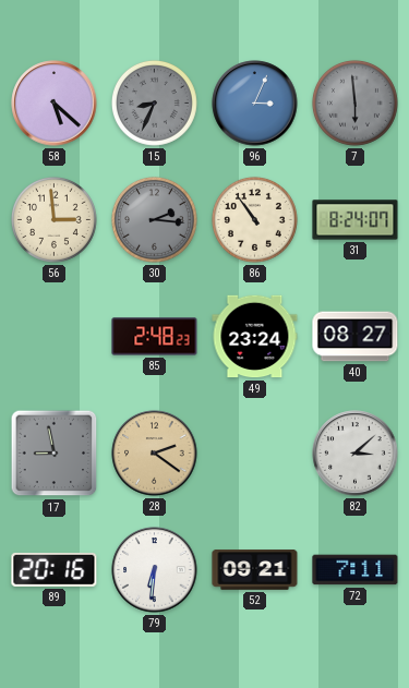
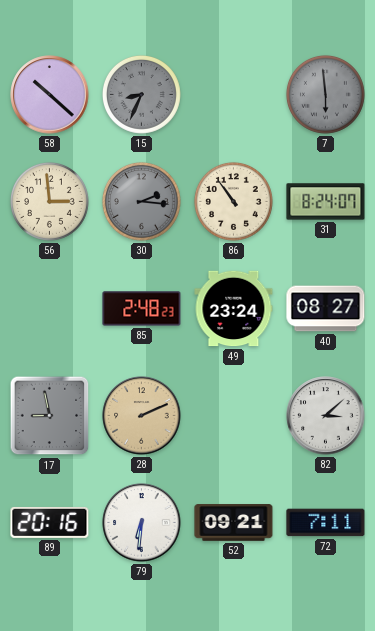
58: 5:22 -> 10:22 (50, 95)
96: 3:04 -> none (255, 104)
28: 2:21 -> 2:11 (142, 416)
